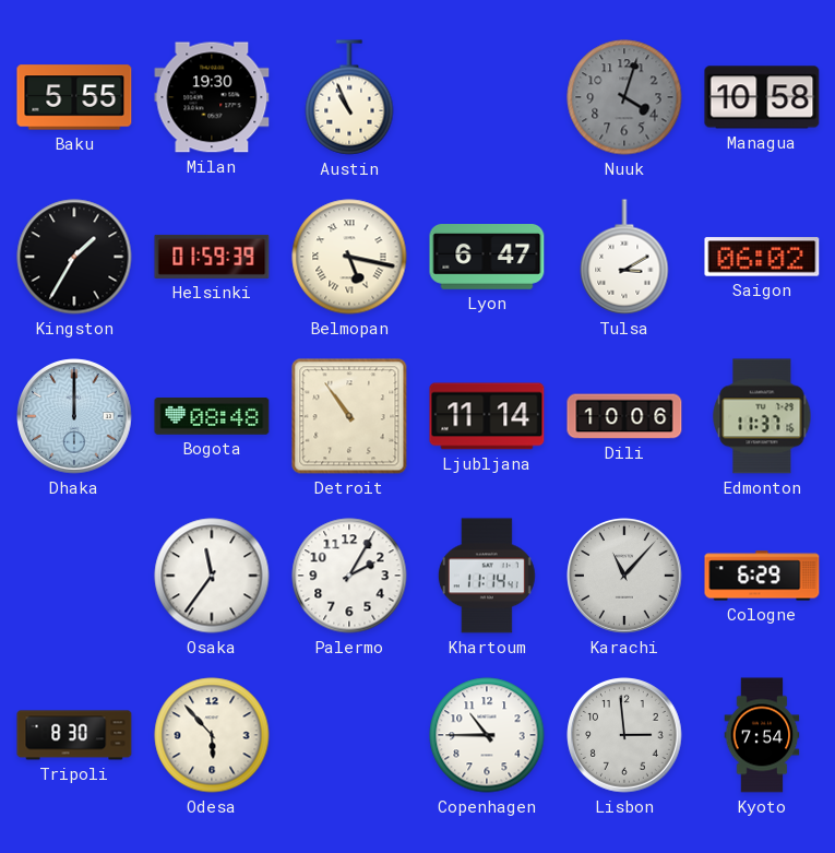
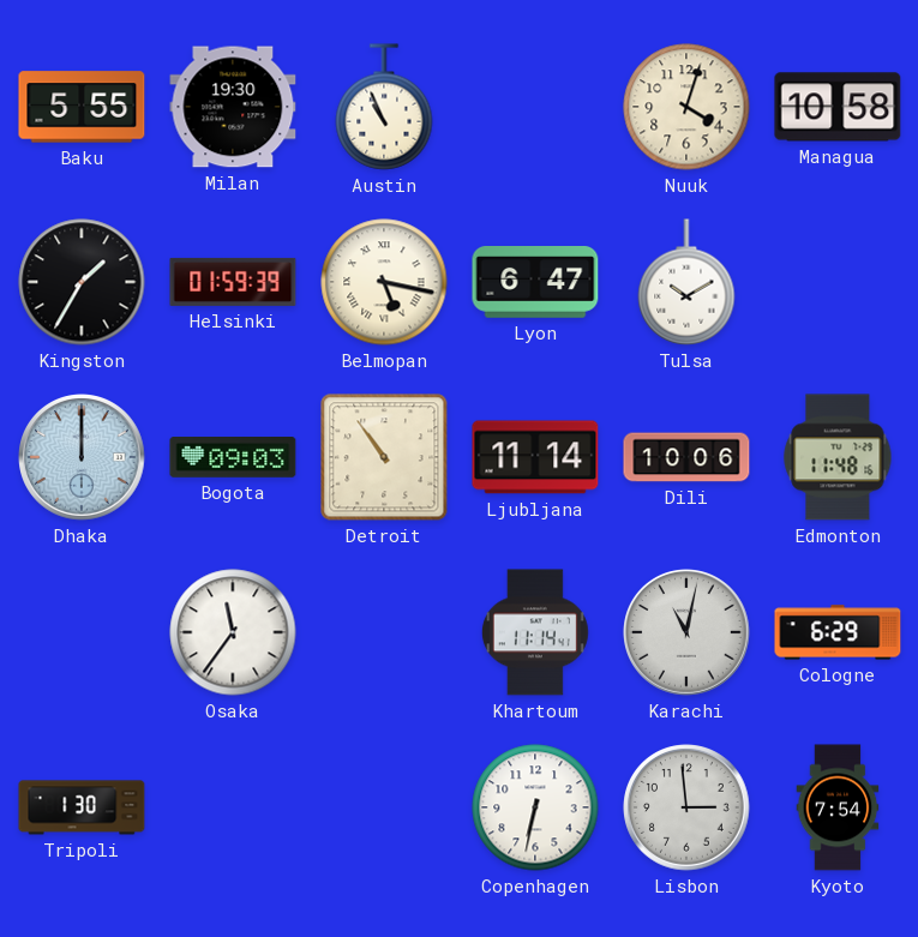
Nuuk dial: grey -> cream (686, 107)
Tulsa: 3:10 -> 10:10 (686, 282)
Saigon: 06:02 -> none (762, 257)
Bogota: 08:48 -> 09:03 (233, 457)
Edmonton: 11:37 -> 11:48 (838, 457)
Palermo: 2:05 -> none (349, 576)
Karachi: 11:07 -> 11:02 (686, 632)
Tripoli: 8:30 -> 1:30 (82, 807)
Odesa: 5:53 -> none (212, 735)
Copenhagen: 10:45 -> 6:32 (535, 807)
